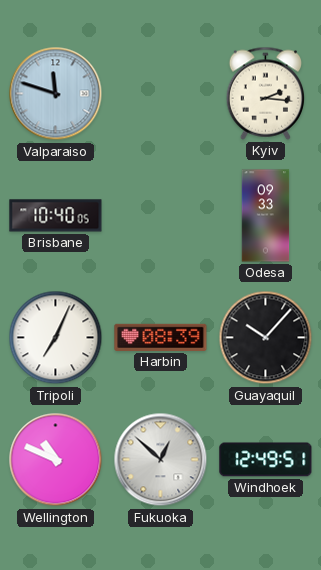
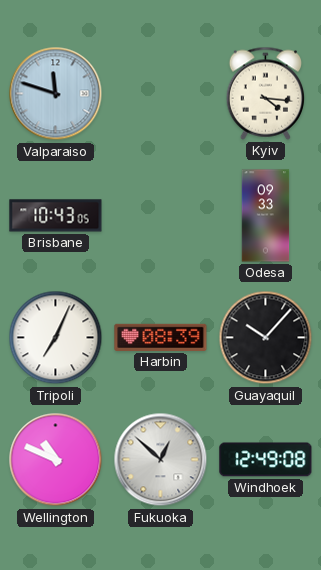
Kyiv: 2:16 -> 4:16 (266, 93)
Brisbane: 10:40 -> 10:43 (56, 216)
Windhoek: 12:49:51 -> 12:49:08 (266, 460)
